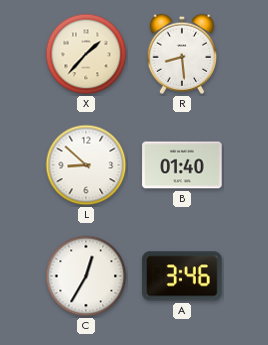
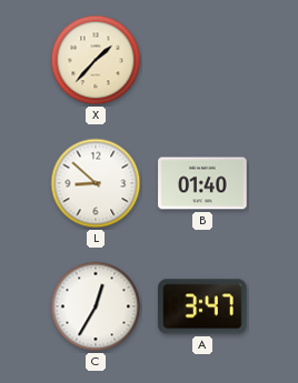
R: 8:29 -> none (182, 54)
A: 3:46 -> 3:47 (202, 306)
